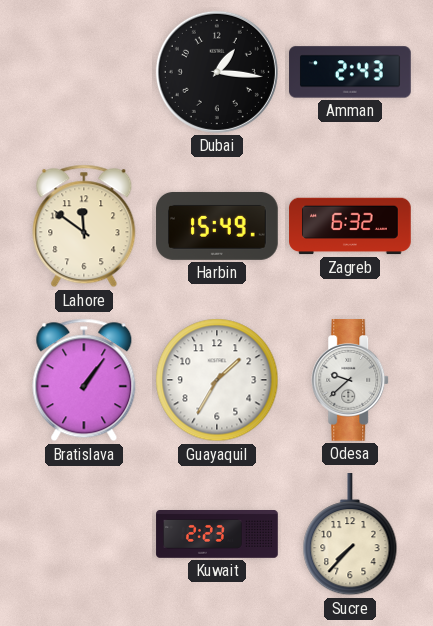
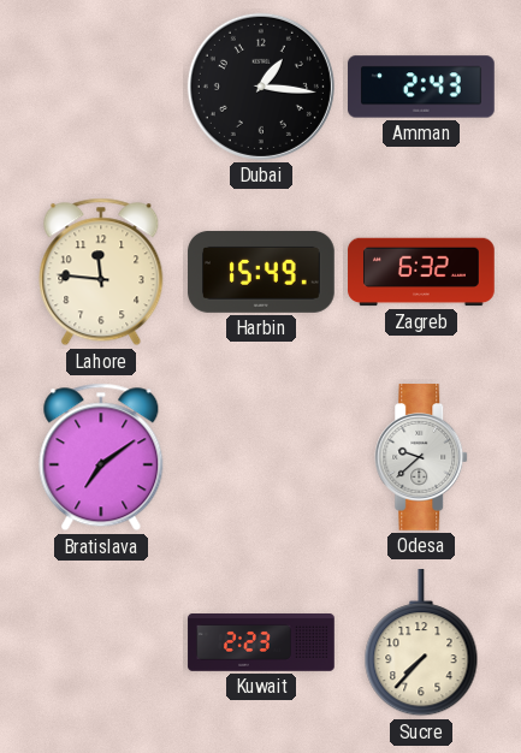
Lahore: 11:51 -> 11:46 (101, 272)
Bratislava: 1:06 -> 7:09 (101, 457)
Guayaquil: 1:35 -> none (217, 380)
